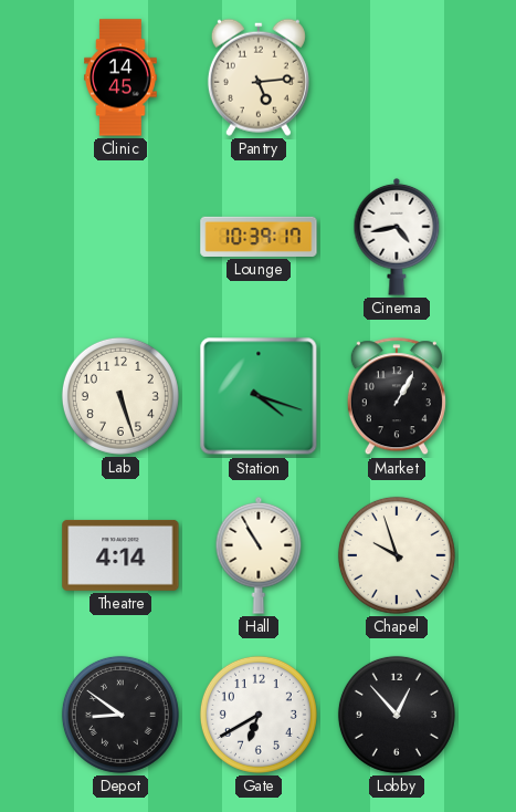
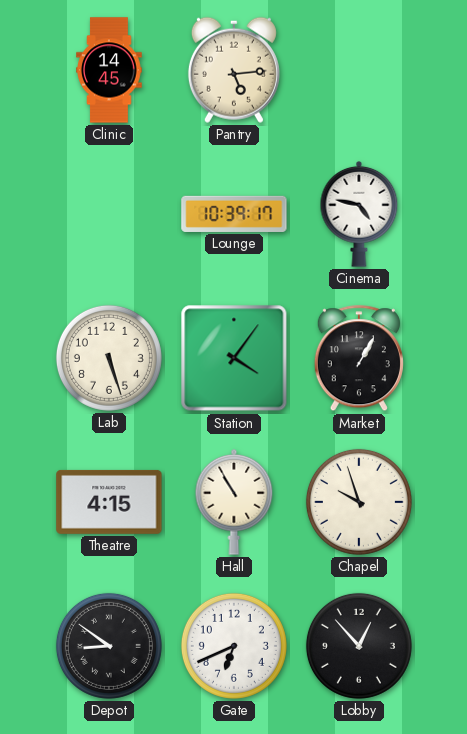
Cinema: 4:43 -> 4:47 (359, 214)
Station: 4:18 -> 4:06 (234, 358)
Theatre: 4:14 -> 4:15 (109, 502)
Gate: 6:40 -> 6:41 (234, 646)
